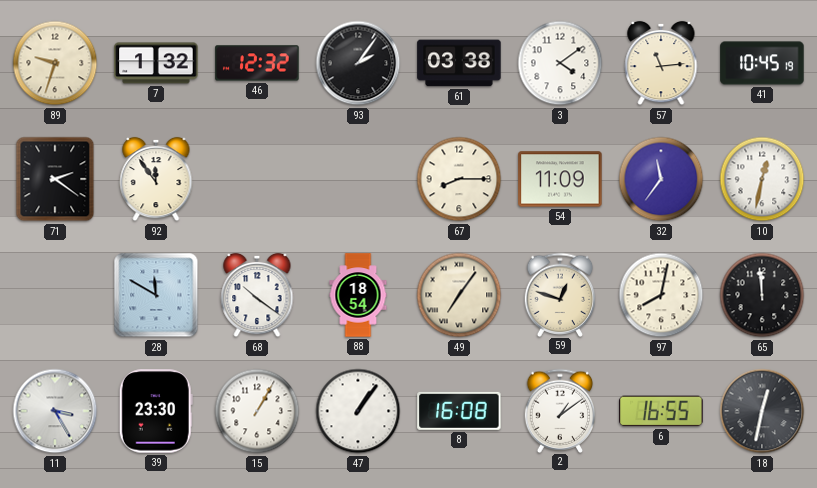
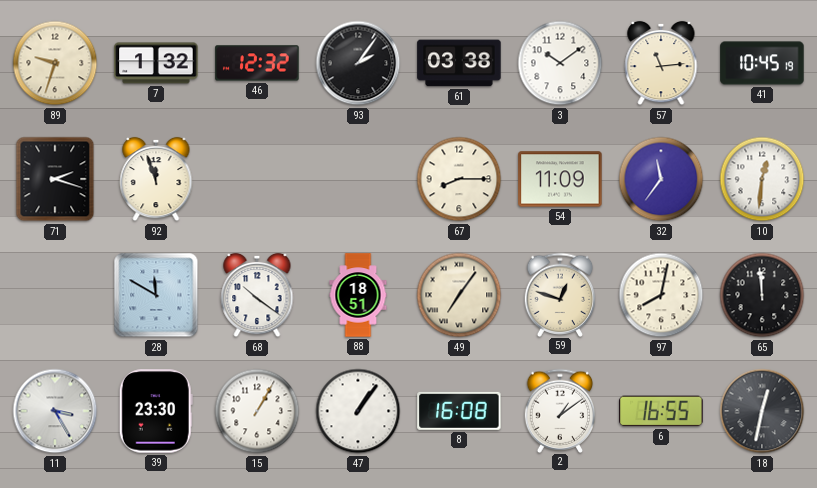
3: 4:09 -> 10:09 (560, 63)
71: 2:21 -> 2:18 (55, 179)
92: 11:54 -> 11:57 (156, 179)
10: 12:32 -> 12:31 (762, 179)
88: 18:54 -> 18:51 (358, 295)
